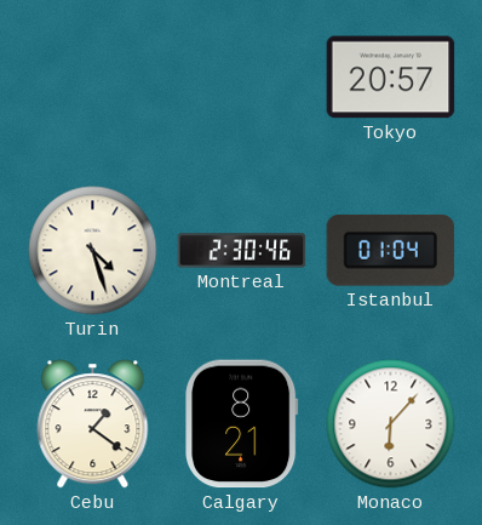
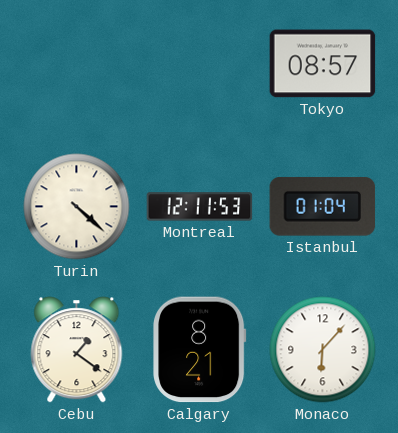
Tokyo: 20:57 -> 08:57 (323, 64)
Turin: 4:27 -> 4:22 (77, 207)
Montreal: 2:30 -> 12:11 (200, 207)
